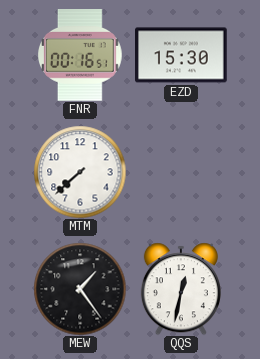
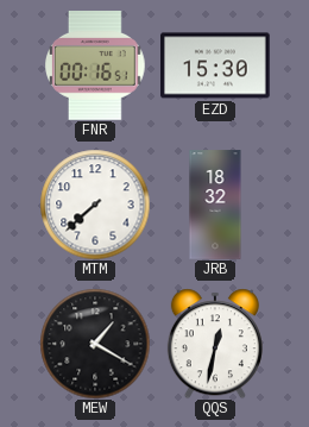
JRB: none -> 18:32 (215, 205)
MEW: 1:24 -> 1:20 (95, 344)
